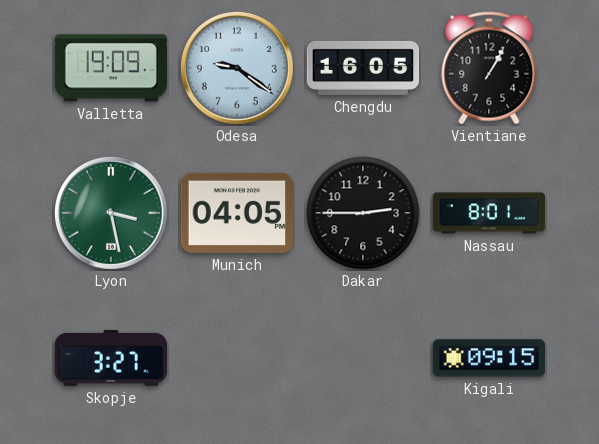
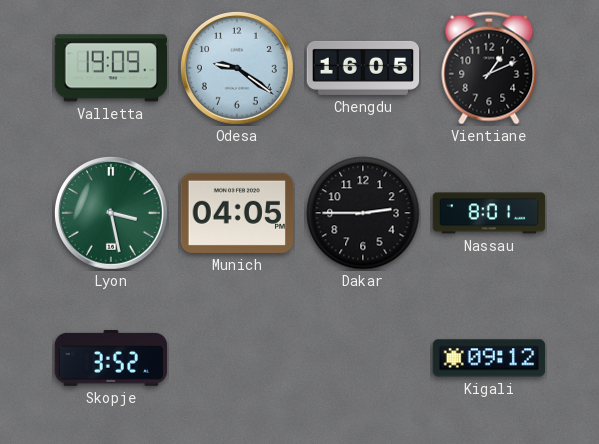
Vientiane: 1:05 -> 1:11 (489, 68)
Skopje: 3:27 -> 3:52 (111, 359)
Kigali: 09:15 -> 09:12 (488, 358)
